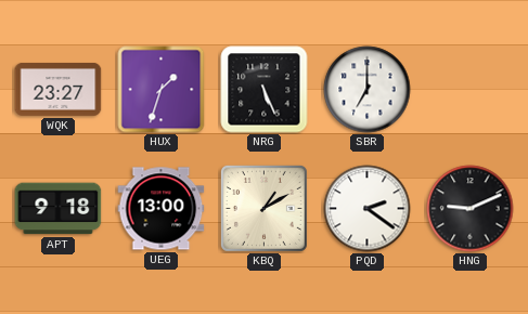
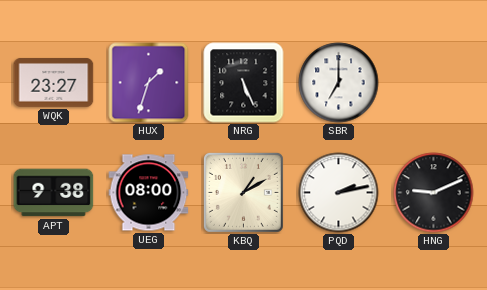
APT: 9:18 -> 9:38 (54, 193)
UEG: 13:00 -> 08:00 (149, 193)
PQD: 2:21 -> 2:13 (339, 193)
